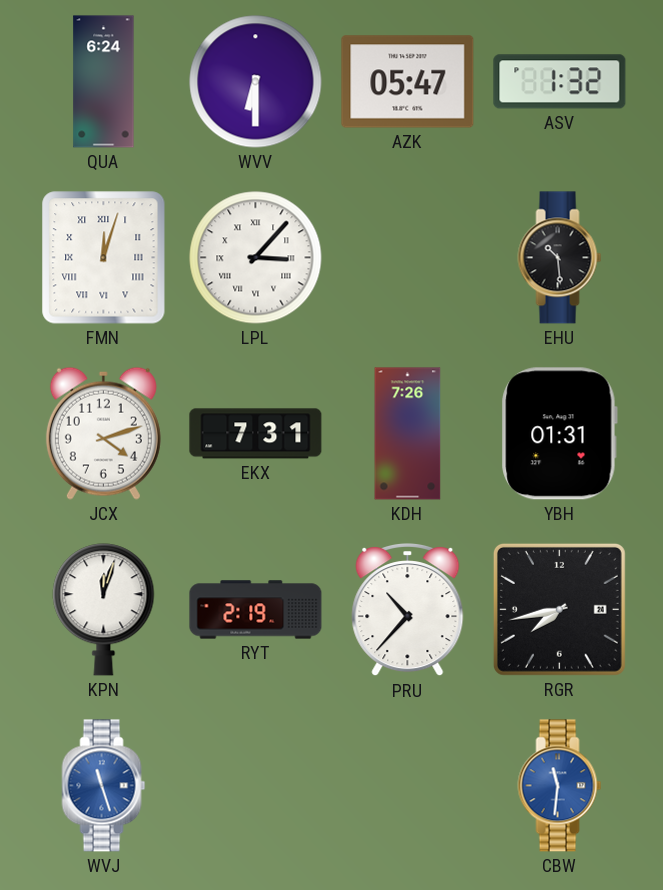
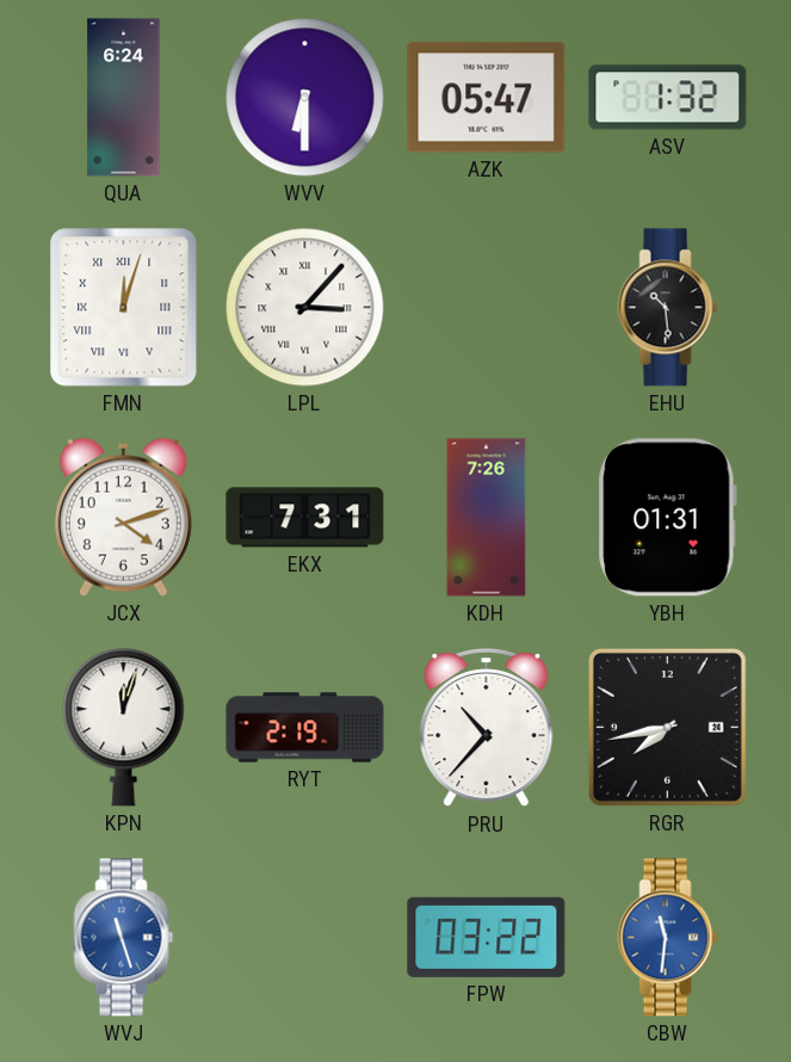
FPW: none -> 03:22 (487, 937)
